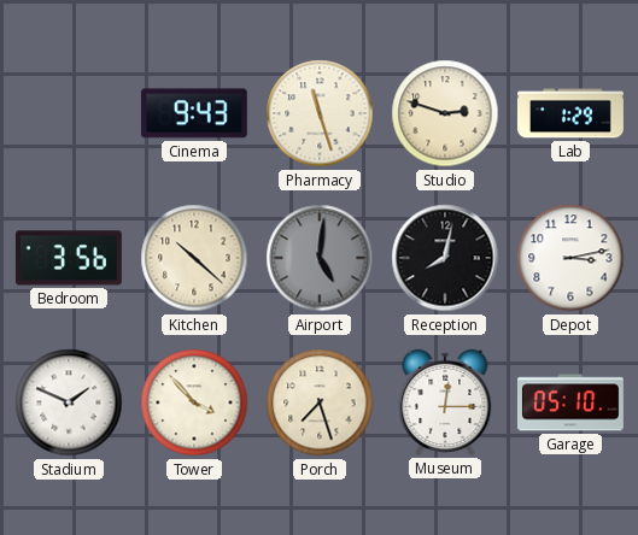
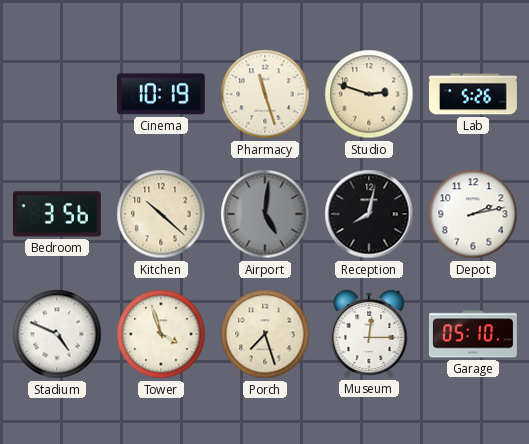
Cinema: 9:43 -> 10:19 (161, 94)
Lab: 1:29 -> 5:26 (473, 94)
Depot: 3:13 -> 2:13 (473, 214)
Stadium: 1:49 -> 4:49 (57, 334)
Tower: 3:53 -> 3:57 (161, 334)
